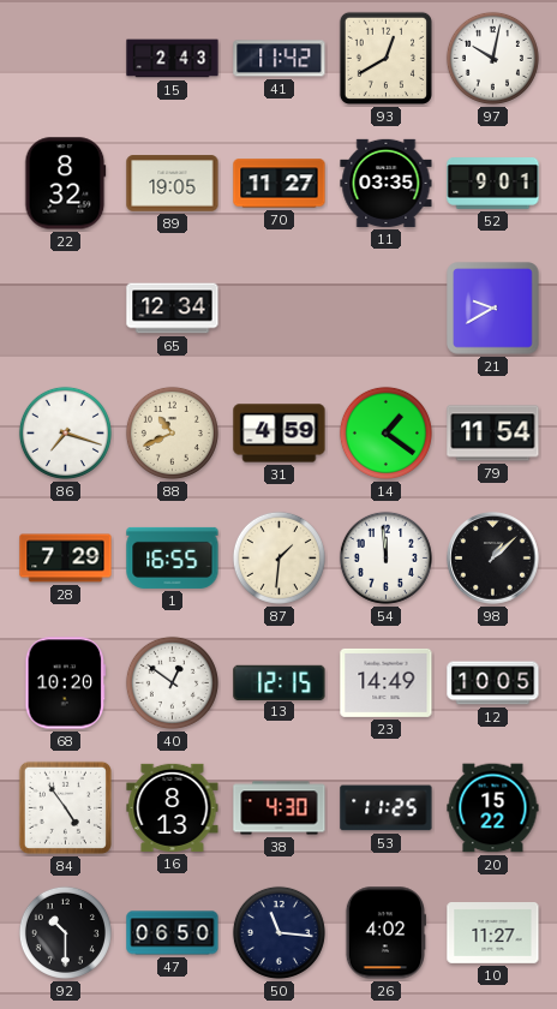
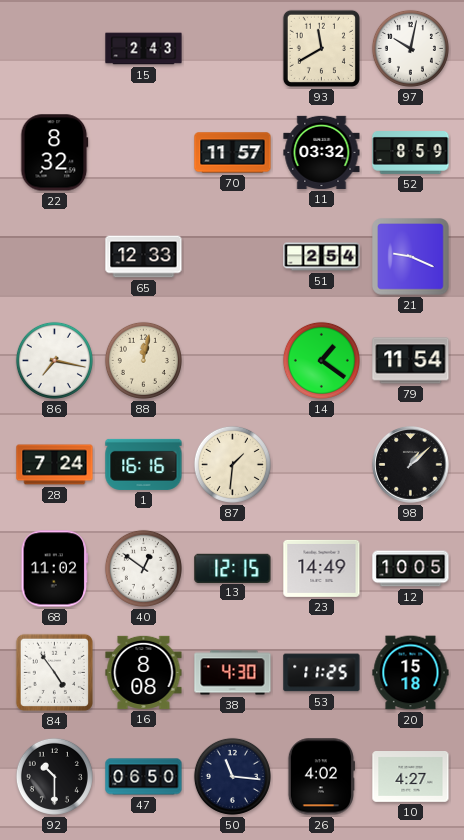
41: 11:42 -> none (280, 59)
93: 12:40 -> 11:40 (321, 48)
89: 19:05 -> none (173, 184)
70: 11:27 -> 11:57 (233, 153)
11: 03:35 -> 03:32 (322, 152)
52: 9:01 -> 8:59 (411, 153)
65: 12:34 -> 12:33 (144, 257)
51: none -> 2:54 (322, 257)
21: 9:40 -> 9:19 (411, 257)
86: 7:18 -> 7:17 (54, 360)
88: 10:41 -> 12:02 (143, 360)
31: 4:59 -> none (280, 434)
28: 7:29 -> 7:24 (55, 465)
1: 16:55 -> 16:16 (144, 464)
54: 11:59 -> none (385, 557)
68: 10:20 -> 11:02 (55, 569)
16: 8:13 -> 8:08 (144, 672)
20: 15:22 -> 15:18 (411, 673)
10: 11:27 -> 4:27 (411, 777)
